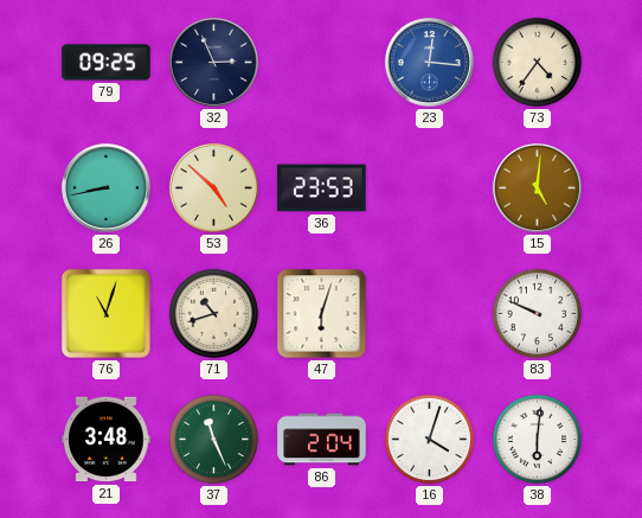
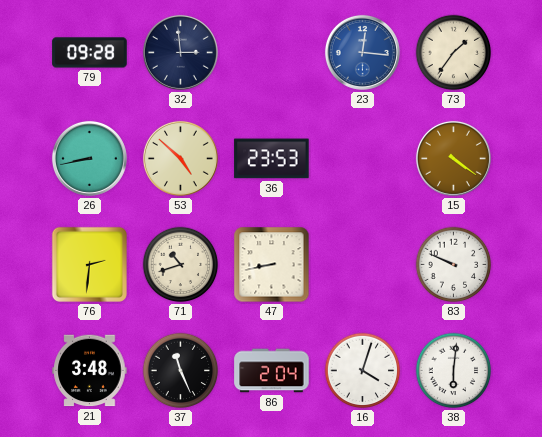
79: 09:25 -> 09:28 (90, 53)
32: 2:56 -> 2:59 (180, 52)
73: 4:36 -> 1:36 (454, 53)
15: 5:01 -> 4:21 (453, 158)
76: 11:03 -> 2:31 (89, 264)
47: 6:03 -> 8:43 (272, 265)
37 dial: green -> black (181, 371)
